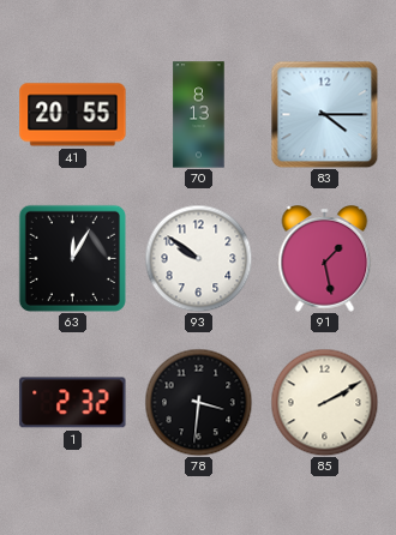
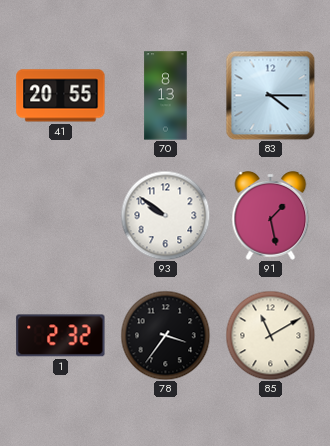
63: 12:05 -> none (72, 258)
78: 3:31 -> 3:36 (165, 335)
85: 2:10 -> 11:10 (270, 335)
